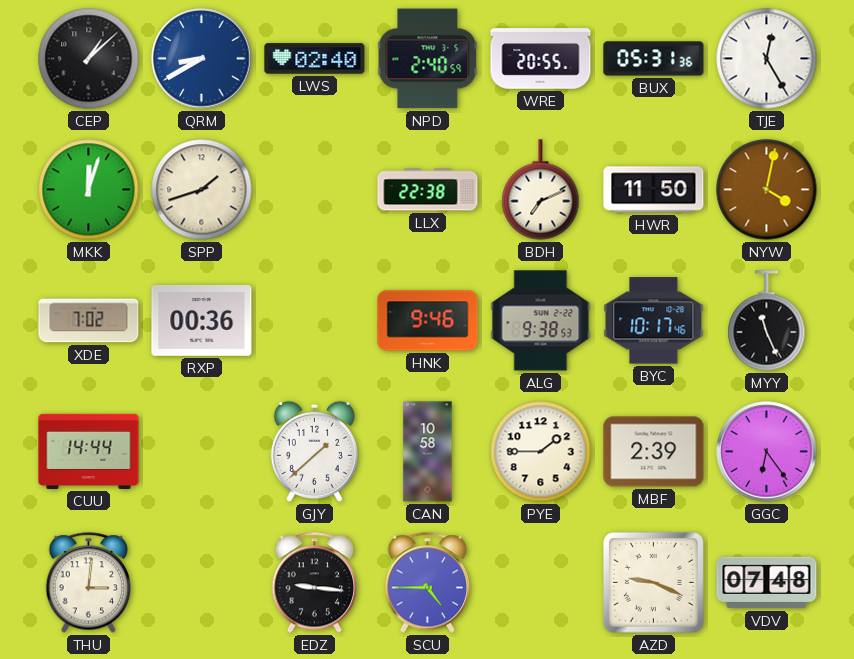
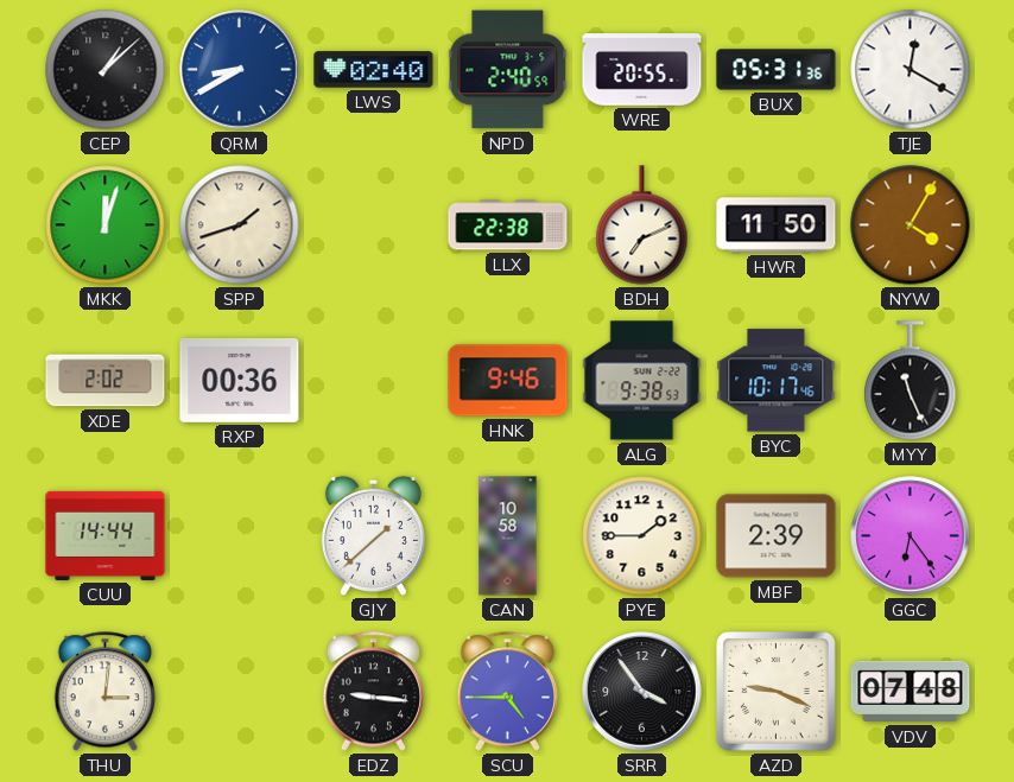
TJE: 12:25 -> 12:20 (911, 70)
NYW: 4:02 -> 4:05 (911, 225)
XDE: 7:02 -> 2:02 (106, 381)
SRR: none -> 3:54 (642, 692)
